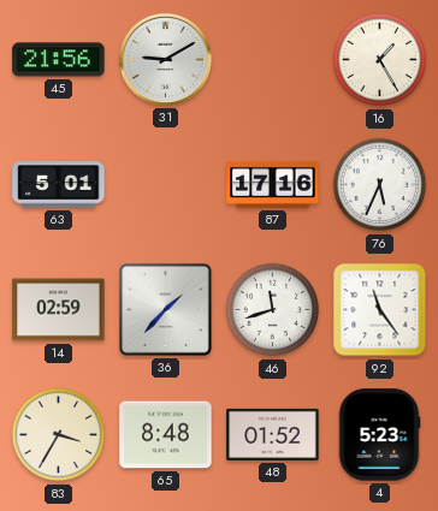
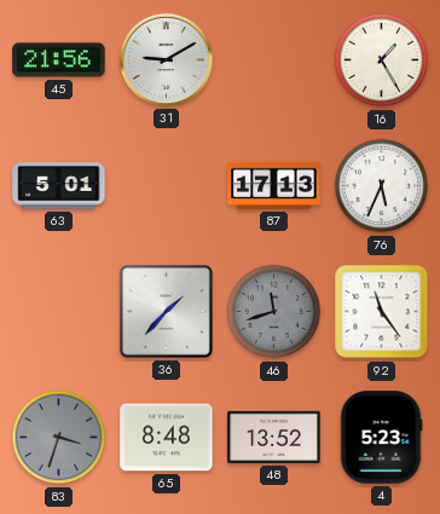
87: 17:16 -> 17:13 (274, 185)
14: 02:59 -> none (59, 310)
46 dial: white -> grey (274, 312)
83: 3:35 -> 3:33 (59, 438)
83 dial: cream -> grey (59, 438)
48: 01:52 -> 13:52 (274, 437)
